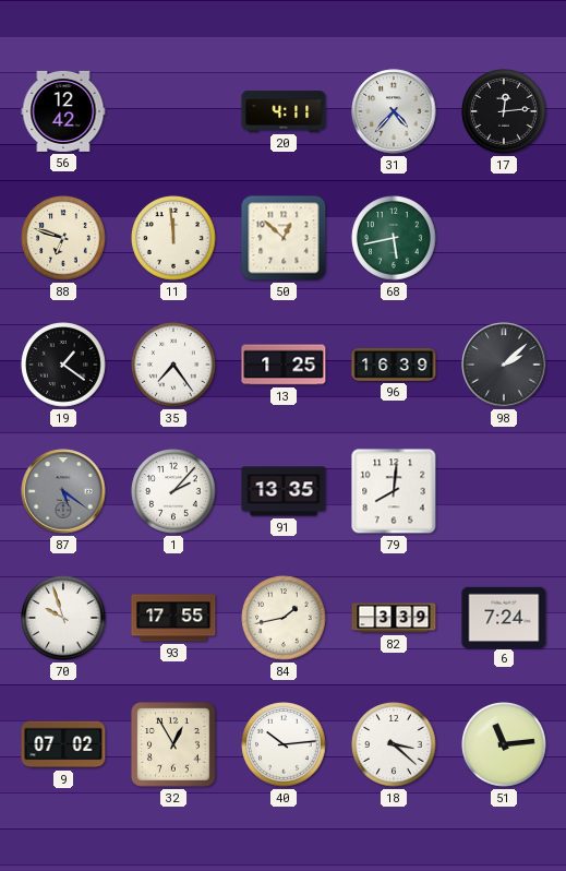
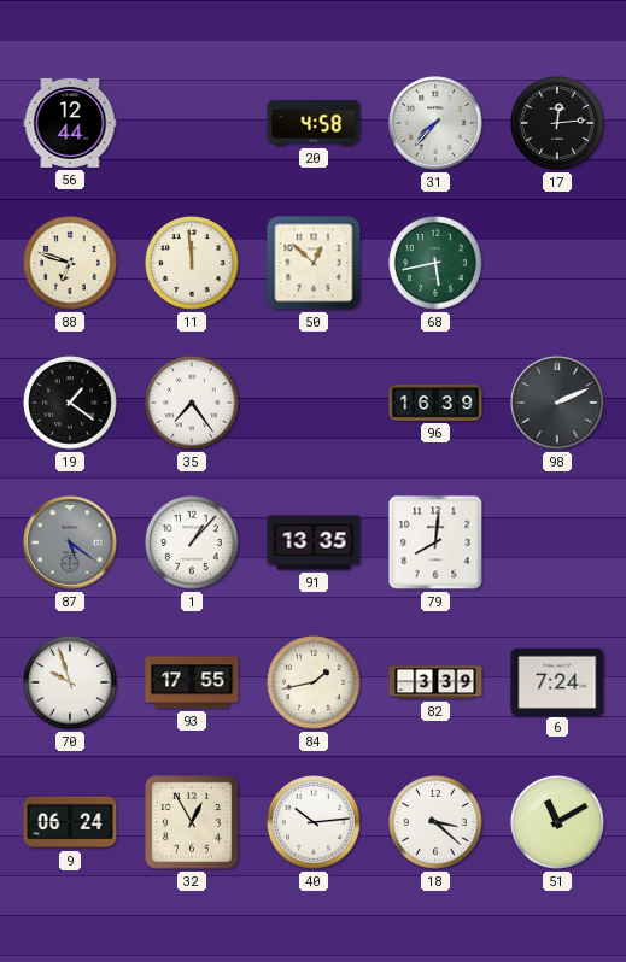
56: 12:42 -> 12:44 (70, 123)
20: 4:11 -> 4:58 (314, 123)
31: 4:37 -> 7:37 (435, 123)
13: 1:25 -> none (284, 365)
98: 2:08 -> 2:11 (557, 403)
1: 2:07 -> 1:07 (192, 542)
9: 07:02 -> 06:24 (70, 822)
51: 11:14 -> 11:10 (557, 822)
